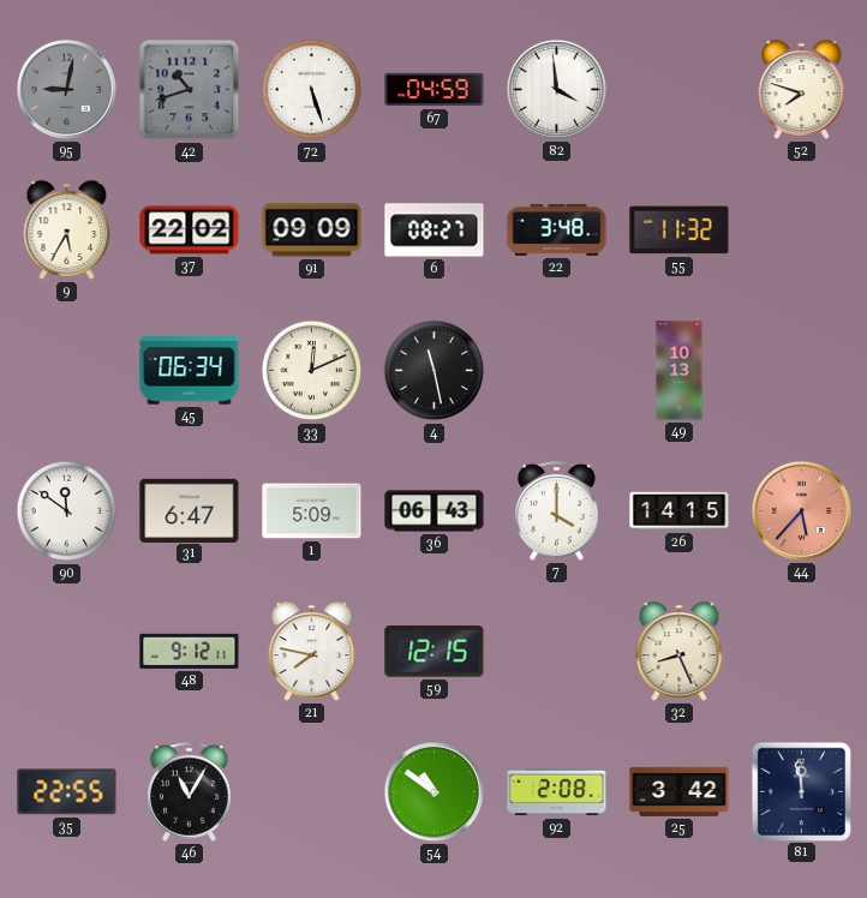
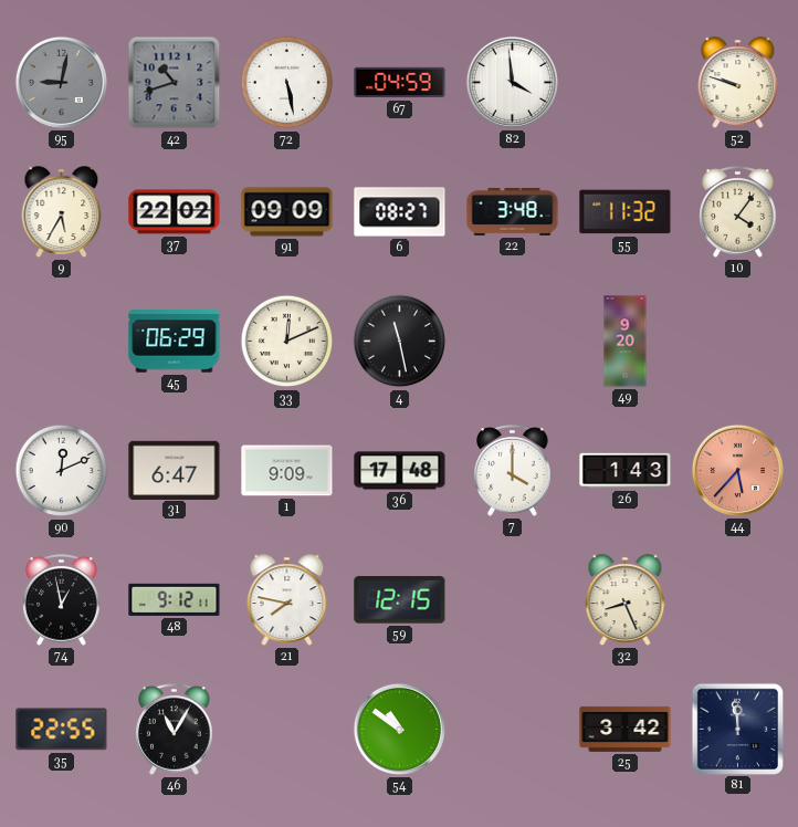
72: 5:27 -> 5:28 (287, 83)
52: 7:48 -> 9:48 (738, 83)
10: none -> 4:06 (738, 212)
45: 06:34 -> 06:29 (175, 342)
49: 10:13 -> 9:20 (626, 342)
90: 11:51 -> 12:11 (62, 471)
1: 5:09 -> 9:09 (287, 471)
36: 06:43 -> 17:48 (400, 471)
26: 14:15 -> 1:43 (626, 471)
74: none -> 12:58 (62, 600)
92: 2:08 -> none (557, 792)
